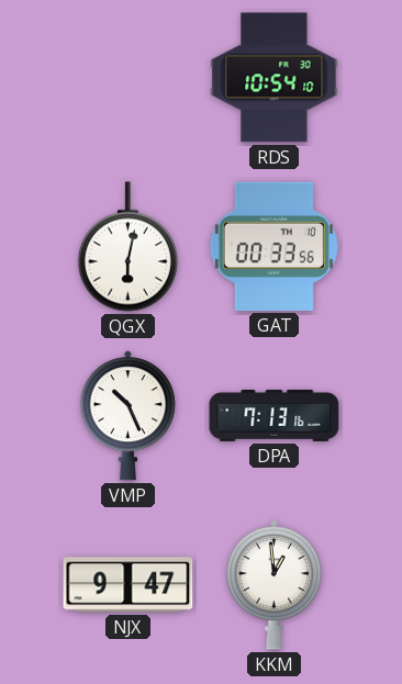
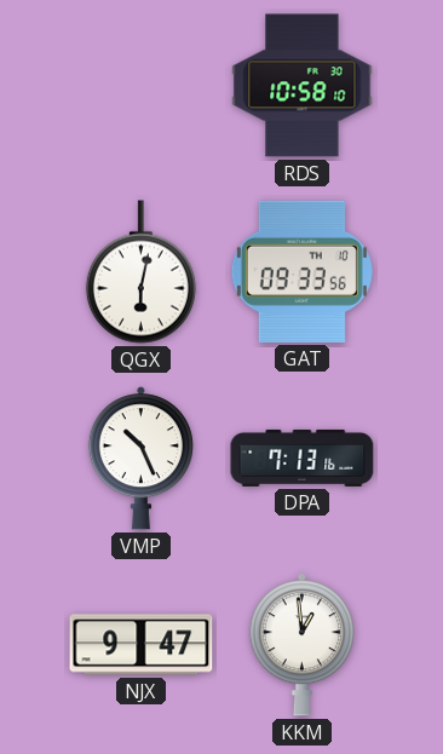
RDS: 10:54 -> 10:58 (303, 86)
GAT: 00:33 -> 09:33 (301, 271)
